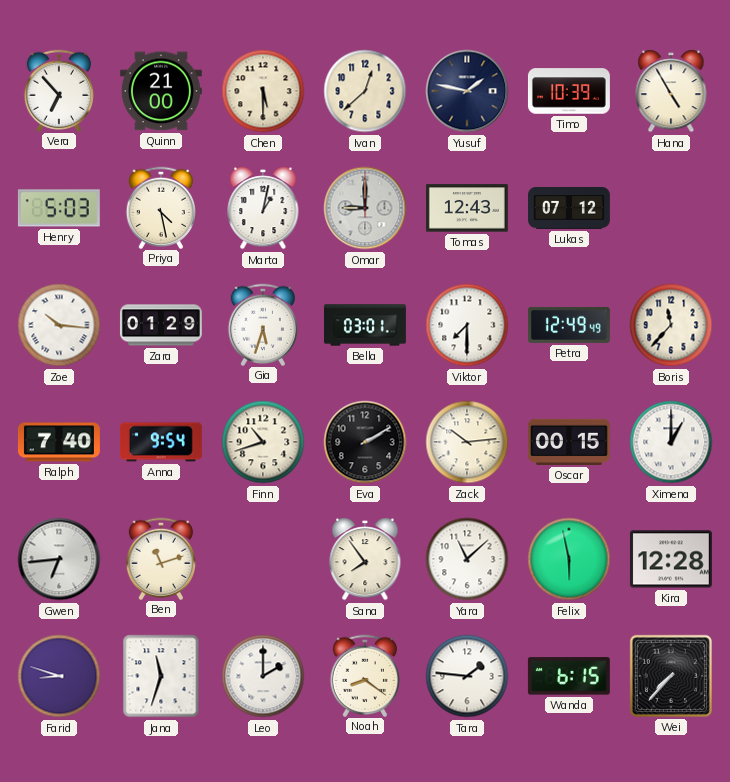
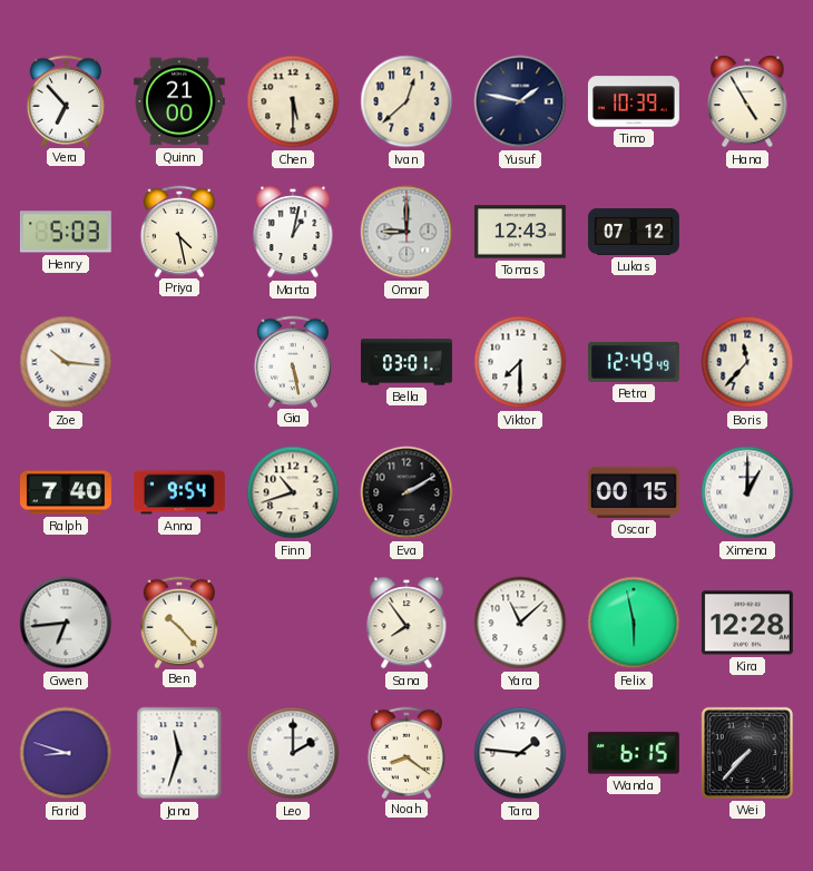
Zara: 01:29 -> none (161, 325)
Gia: 5:33 -> 5:28 (292, 361)
Zack: 10:14 -> none (467, 442)
Ben: 11:12 -> 10:23 (178, 622)
